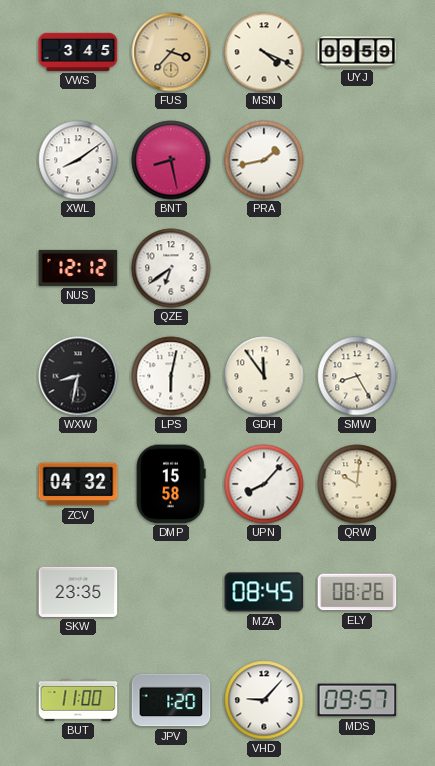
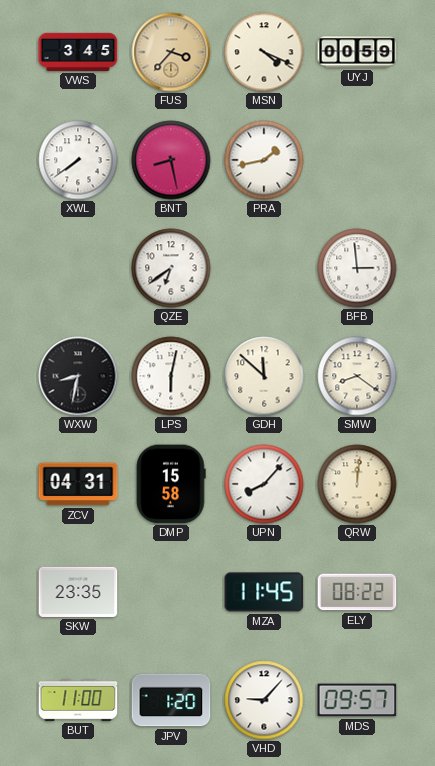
UYJ: 09:59 -> 00:59 (357, 52)
XWL: 8:09 -> 7:39 (78, 160)
NUS: 12:12 -> none (78, 268)
BFB: none -> 2:59 (357, 268)
GDH: 11:54 -> 11:52 (264, 376)
SMW: 8:25 -> 8:21 (357, 376)
ZCV: 04:32 -> 04:31 (78, 484)
QRW: 10:01 -> 12:01 (357, 484)
MZA: 08:45 -> 11:45 (264, 592)
ELY: 08:26 -> 08:22 (357, 592)
